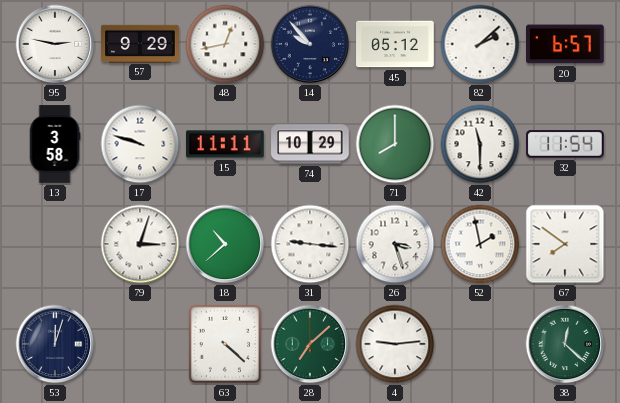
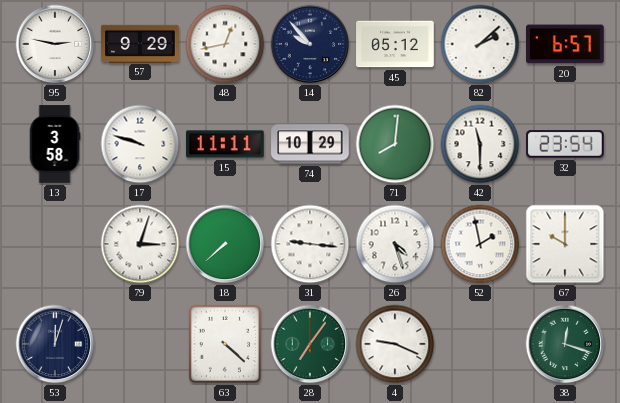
71: 8:00 -> 8:01 (395, 144)
32: 11:54 -> 23:54 (565, 144)
18: 10:38 -> 7:38 (225, 244)
26: 3:27 -> 4:27 (395, 244)
67: 7:51 -> 10:00 (565, 244)
28: 7:08 -> 7:06 (310, 344)
4: 9:14 -> 9:19 (395, 344)
38: 12:22 -> 12:18 (565, 344)
